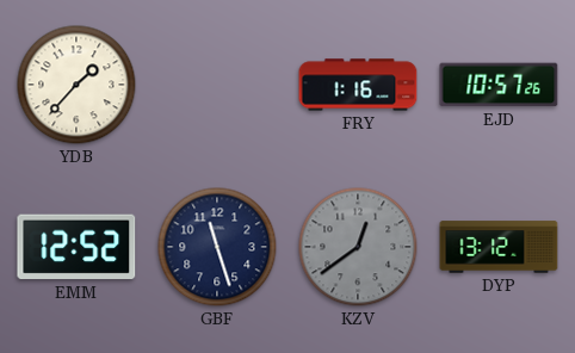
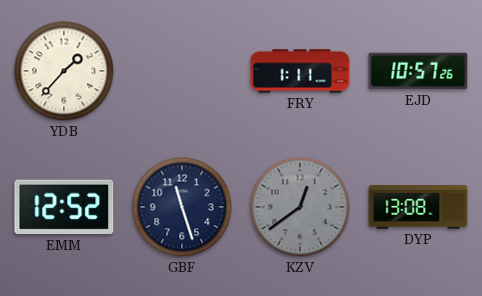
FRY: 1:16 -> 1:11 (300, 71)
DYP: 13:12 -> 13:08 (418, 207)
